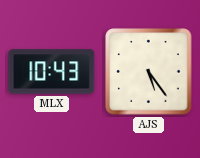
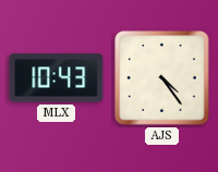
AJS: 5:24 -> 4:24 (162, 78)
